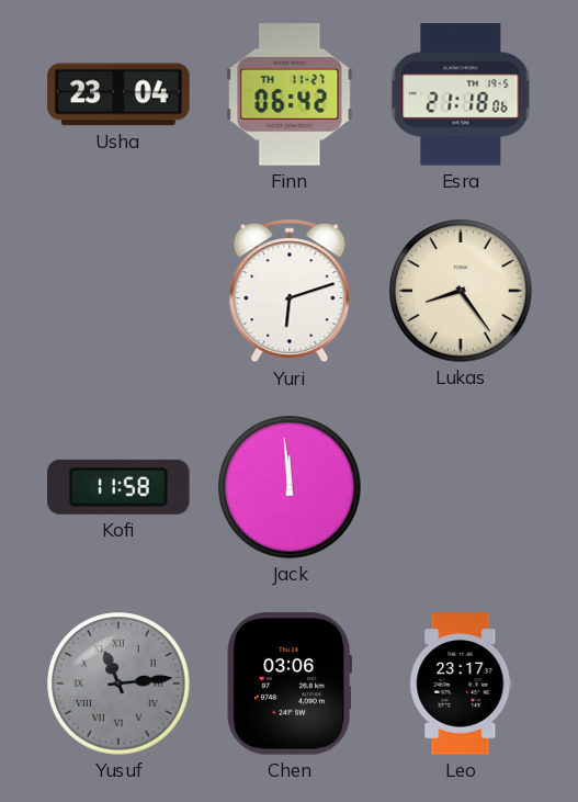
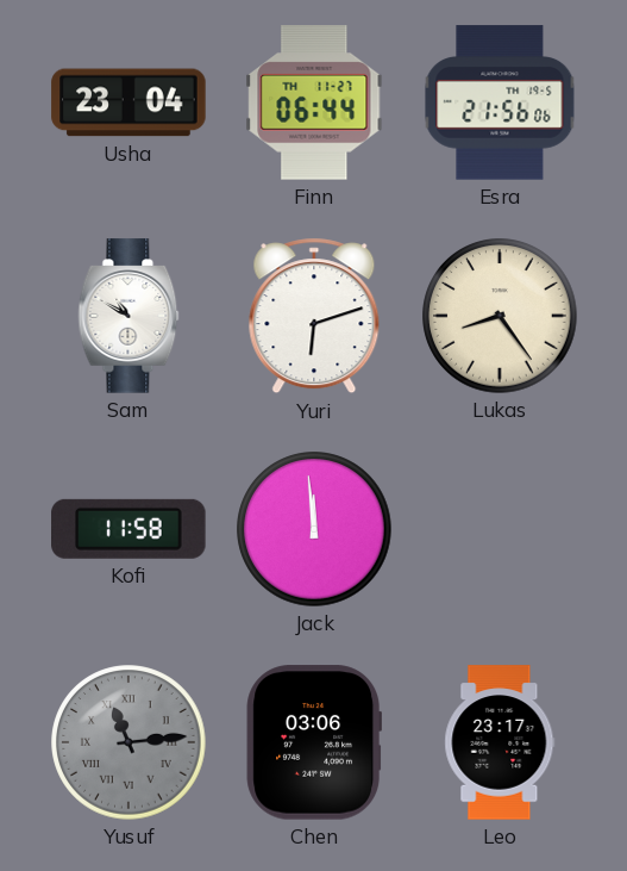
Finn: 06:42 -> 06:44 (314, 102)
Esra: 21:18 -> 21:56 (500, 102)
Sam: none -> 10:50 (128, 316)
